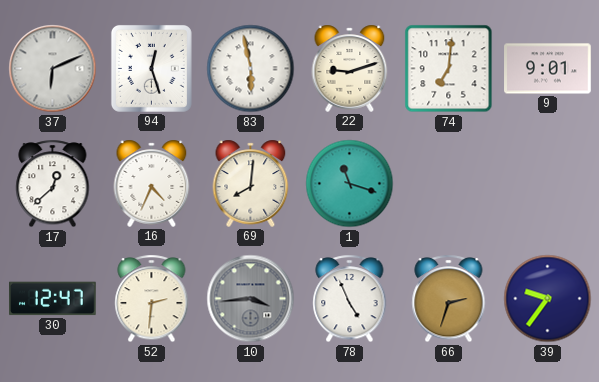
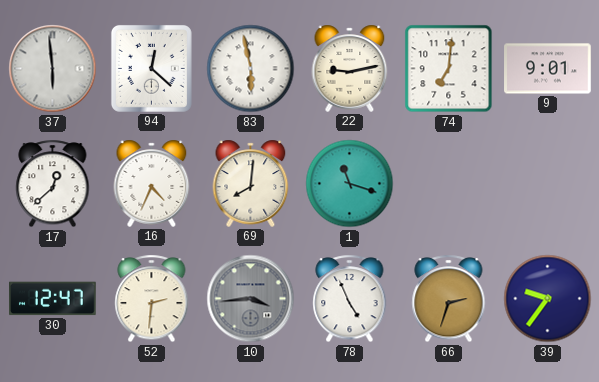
37: 6:11 -> 5:59 (53, 69)
94: 12:27 -> 12:22 (151, 68)
22: 9:12 -> 9:13 (350, 68)
